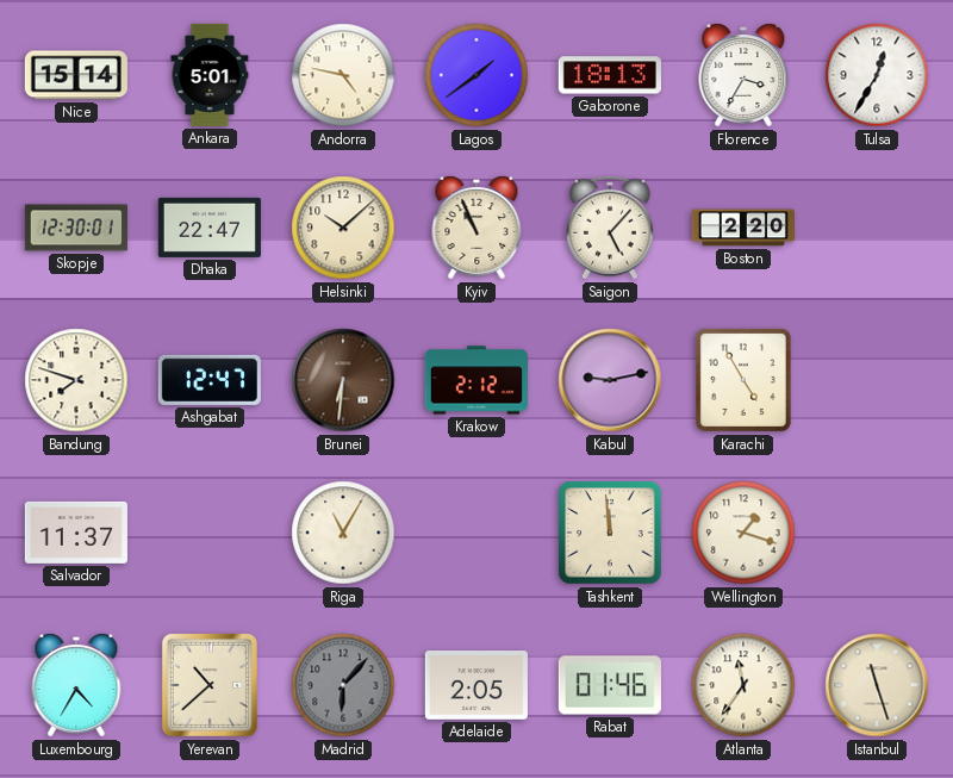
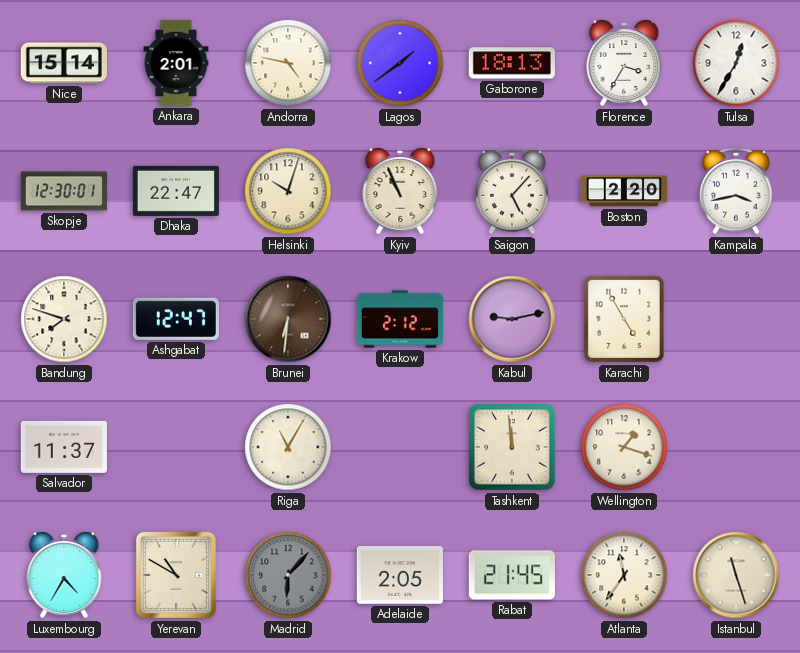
Ankara: 5:01 -> 2:01 (176, 63)
Helsinki: 10:08 -> 10:03 (288, 191)
Kampala: none -> 3:43 (737, 191)
Yerevan: 10:38 -> 10:50 (176, 575)
Rabat: 01:46 -> 21:45 (512, 575)
